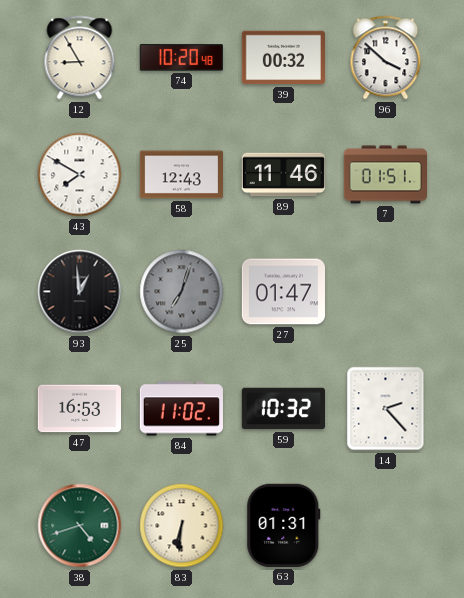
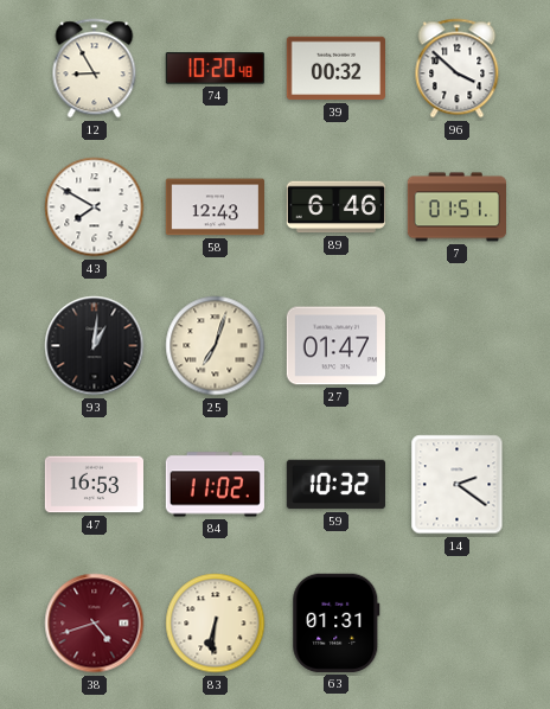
89: 11:46 -> 6:46 (335, 207)
93: 12:59 -> 1:01 (95, 346)
25 dial: grey -> cream (216, 346)
14: 2:23 -> 2:21 (458, 485)
38 dial: green -> burgundy (95, 624)
